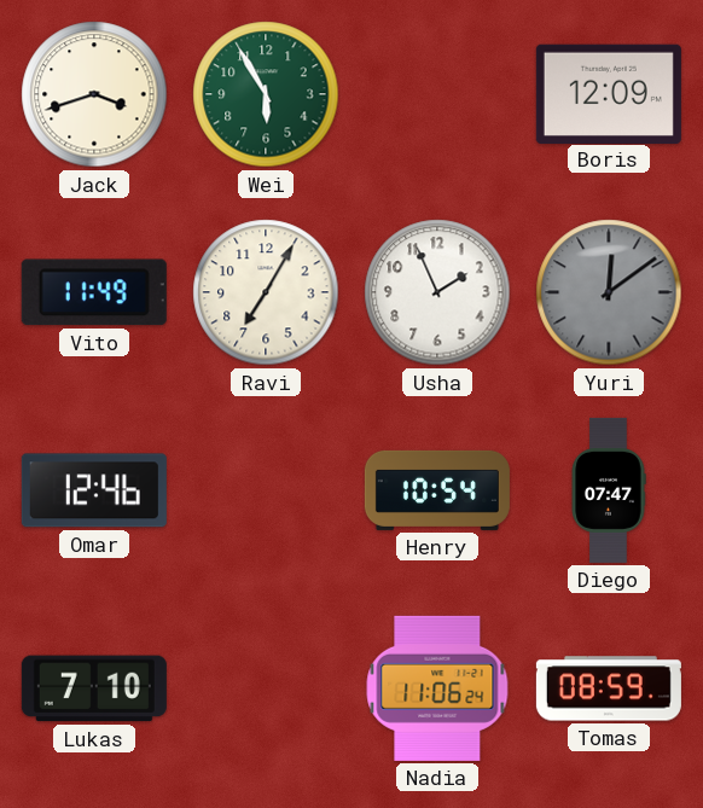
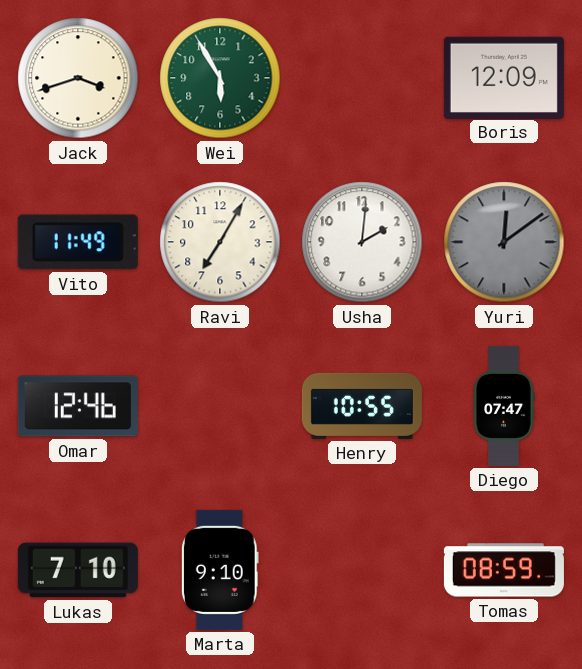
Usha: 1:56 -> 2:01 (362, 242)
Henry: 10:54 -> 10:55 (362, 406)
Marta: none -> 9:10 (220, 570)
Nadia: 11:06 -> none (437, 688)
